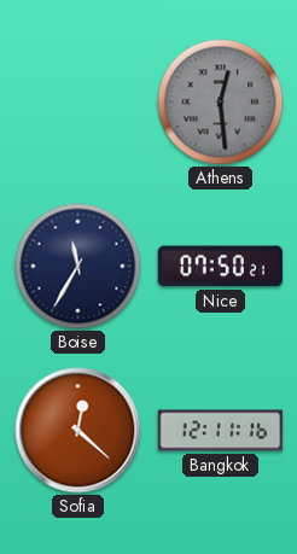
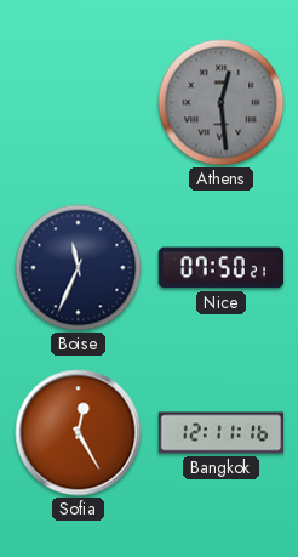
Boise: 11:35 -> 11:34 (79, 268)
Sofia: 12:22 -> 12:25 (79, 433)
